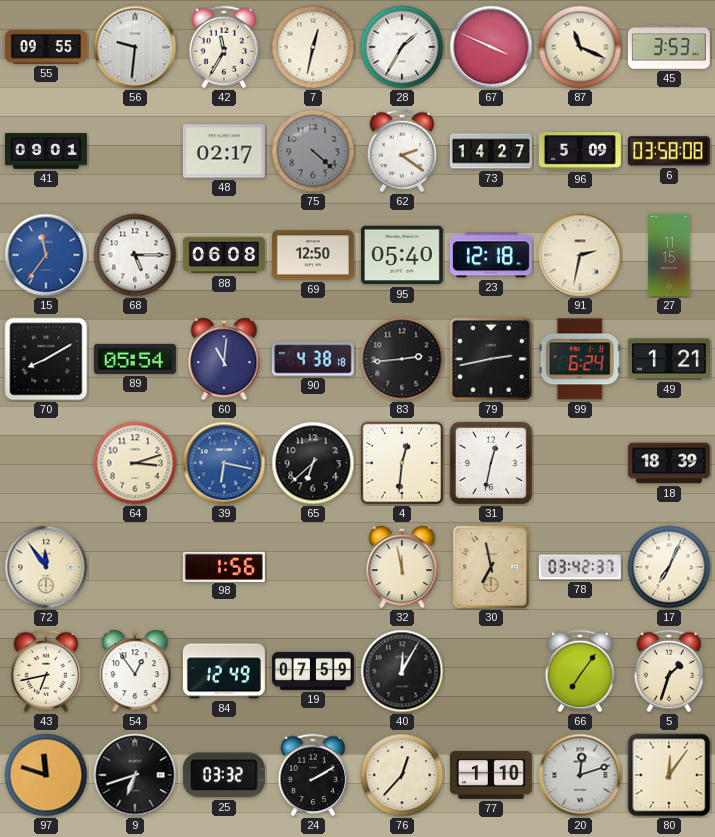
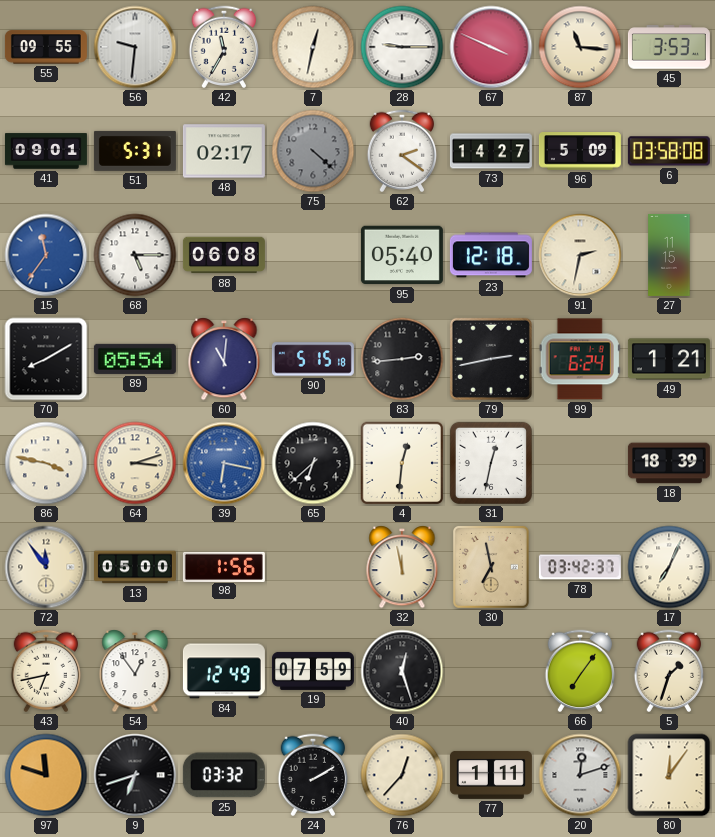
28: 1:35 -> 9:15 (402, 47)
87: 11:19 -> 11:16 (580, 47)
51: none -> 5:31 (135, 151)
69: 12:50 -> none (313, 255)
90: 4:38 -> 5:15 (313, 359)
86: none -> 3:47 (46, 463)
13: none -> 05:00 (135, 567)
40: 12:05 -> 12:27 (402, 671)
77: 1:10 -> 1:11 (491, 775)
